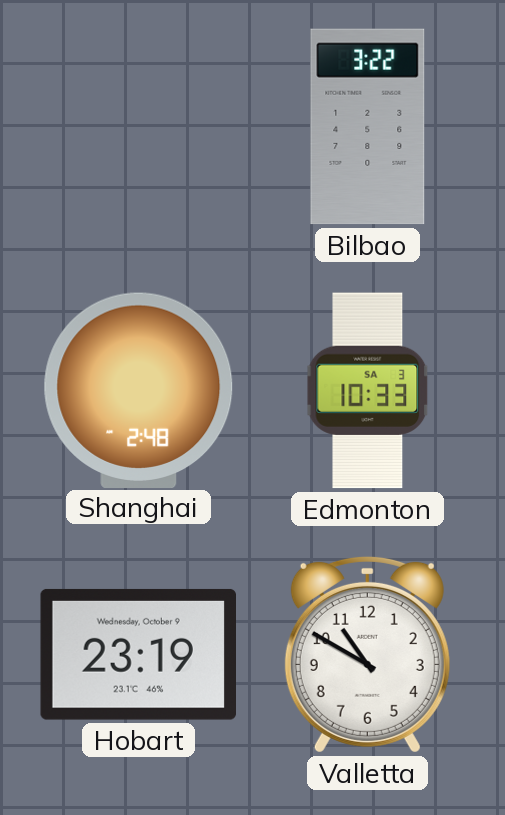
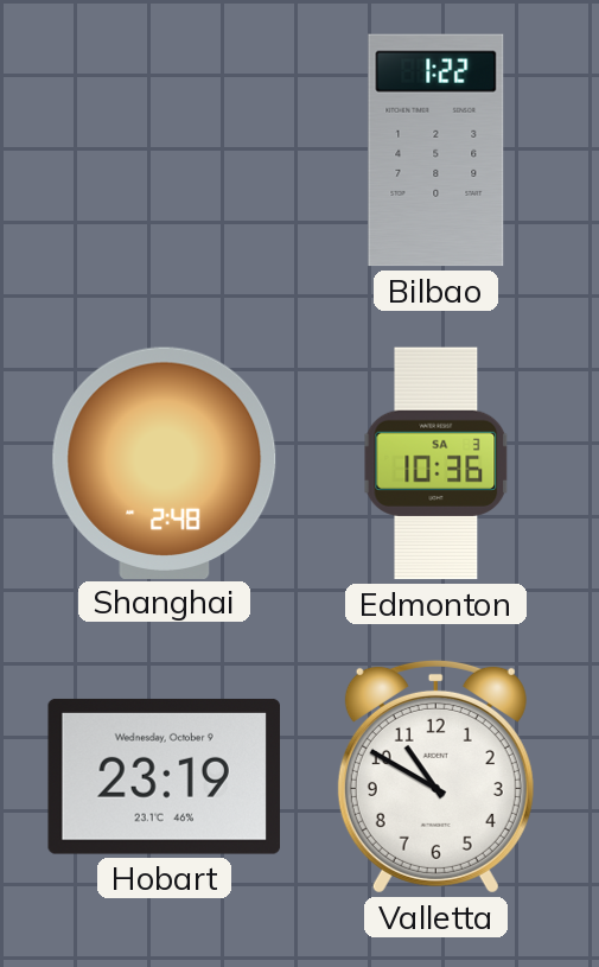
Bilbao: 3:22 -> 1:22 (436, 151)
Edmonton: 10:33 -> 10:36 (436, 464)
